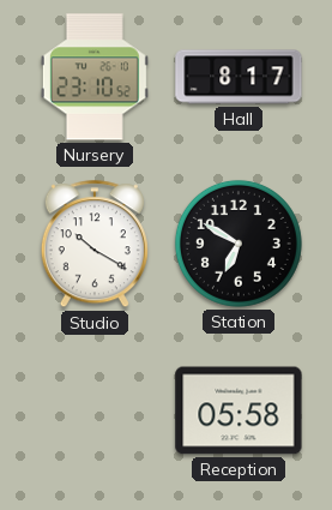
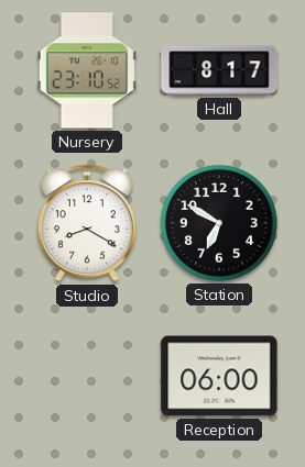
Studio: 10:20 -> 8:20 (87, 224)
Reception: 05:58 -> 06:00 (219, 376)
